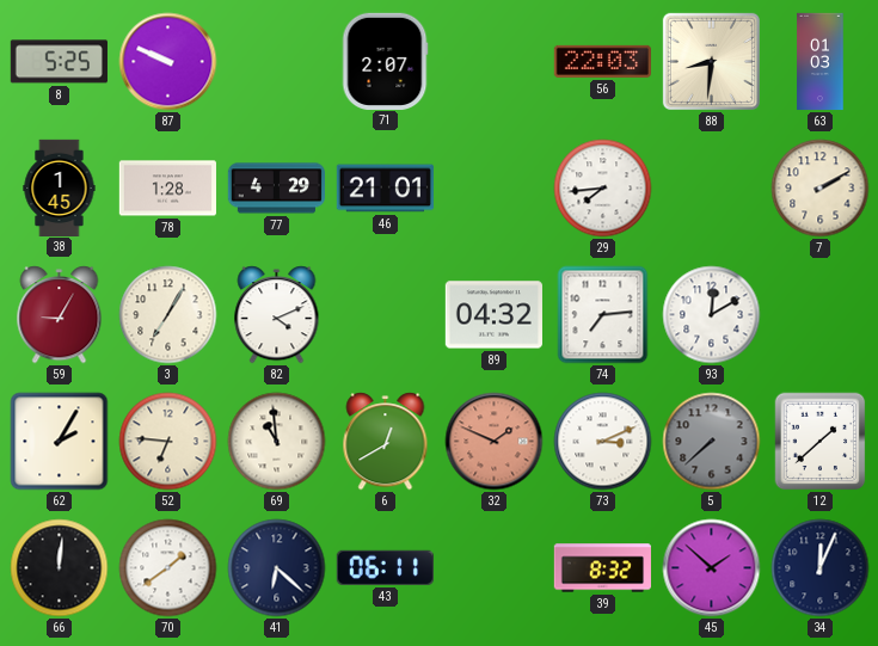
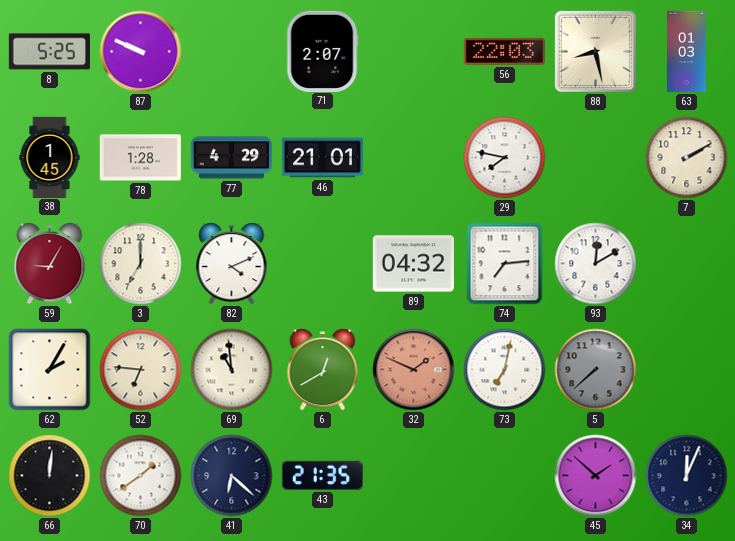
88: 8:31 -> 8:28 (595, 51)
29: 7:44 -> 7:47 (505, 158)
3: 7:05 -> 7:00 (141, 264)
73: 3:11 -> 7:02 (505, 370)
12: 1:38 -> none (821, 442)
43: 06:11 -> 21:35 (322, 475)
39: 8:32 -> none (602, 568)
